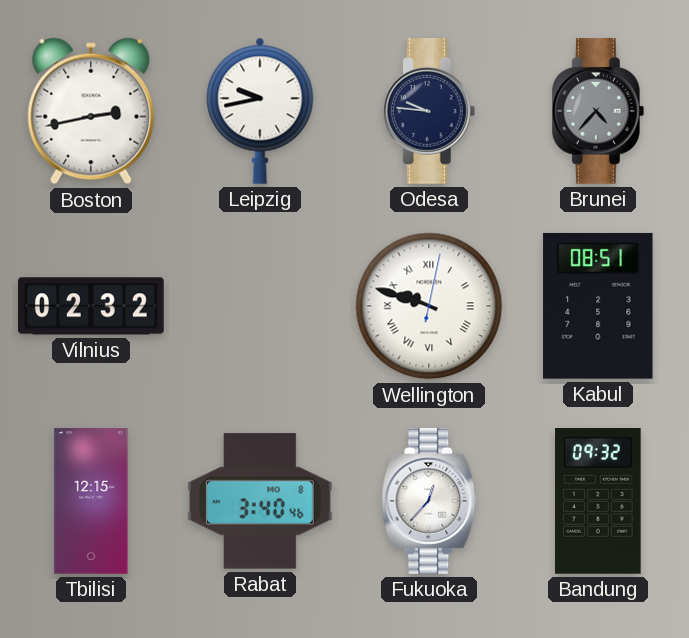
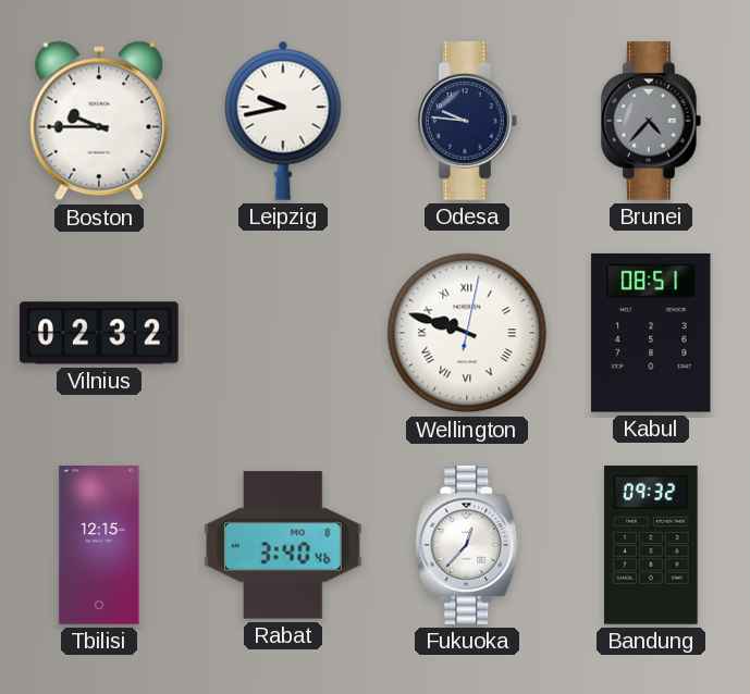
Boston: 2:43 -> 9:45 (99, 121)
